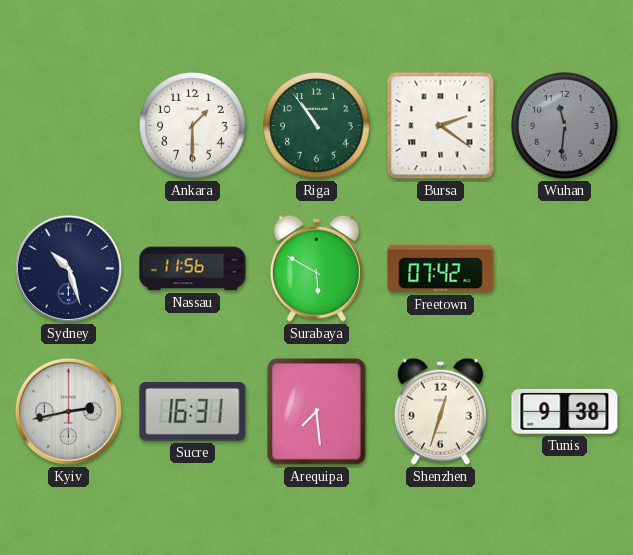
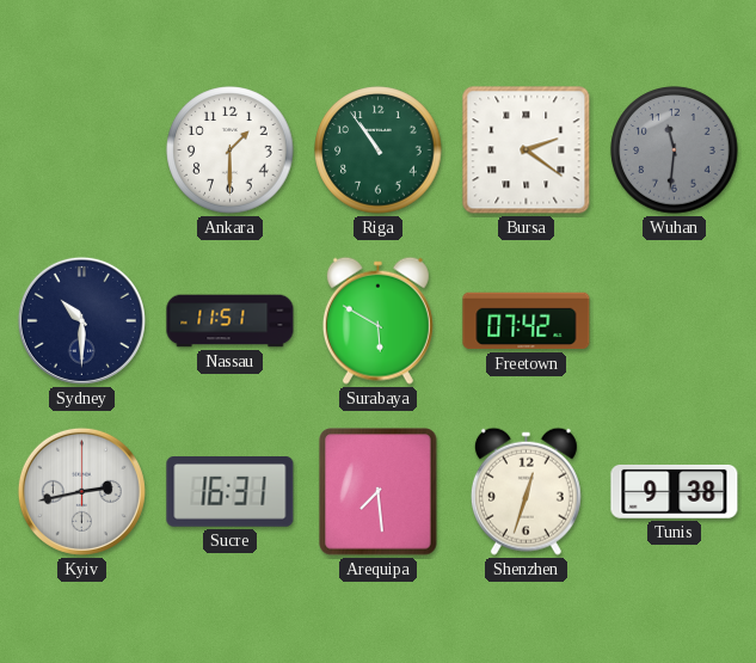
Sydney: 10:27 -> 10:30 (81, 320)
Nassau: 11:56 -> 11:51 (231, 321)
